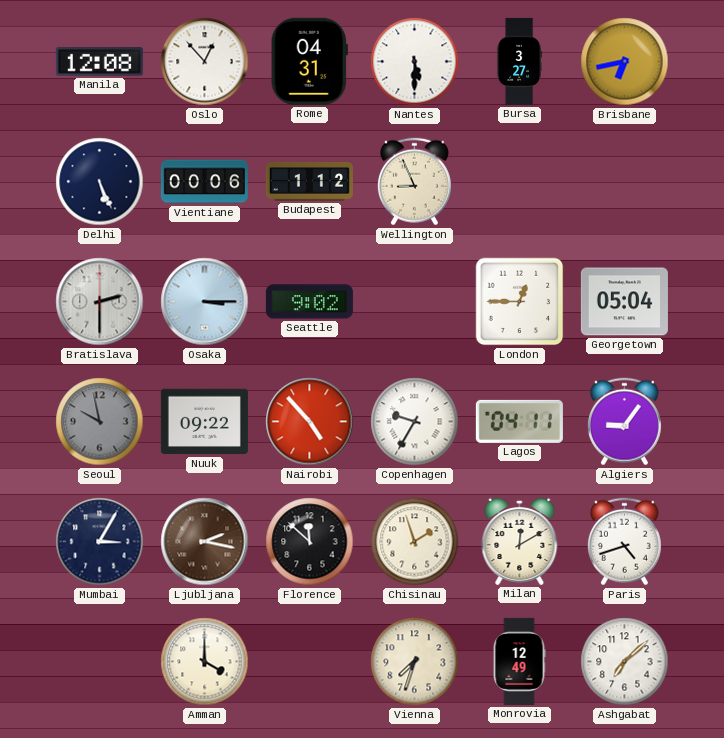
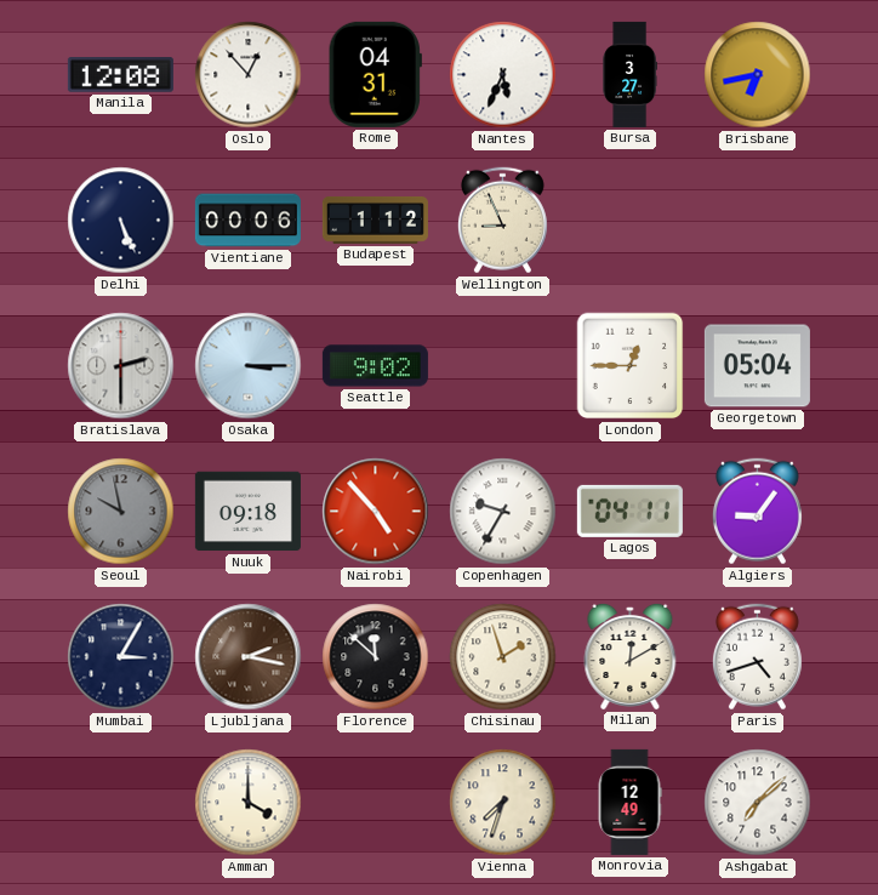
Nantes: 5:30 -> 5:34 (503, 75)
Nuuk: 09:22 -> 09:18 (247, 512)
